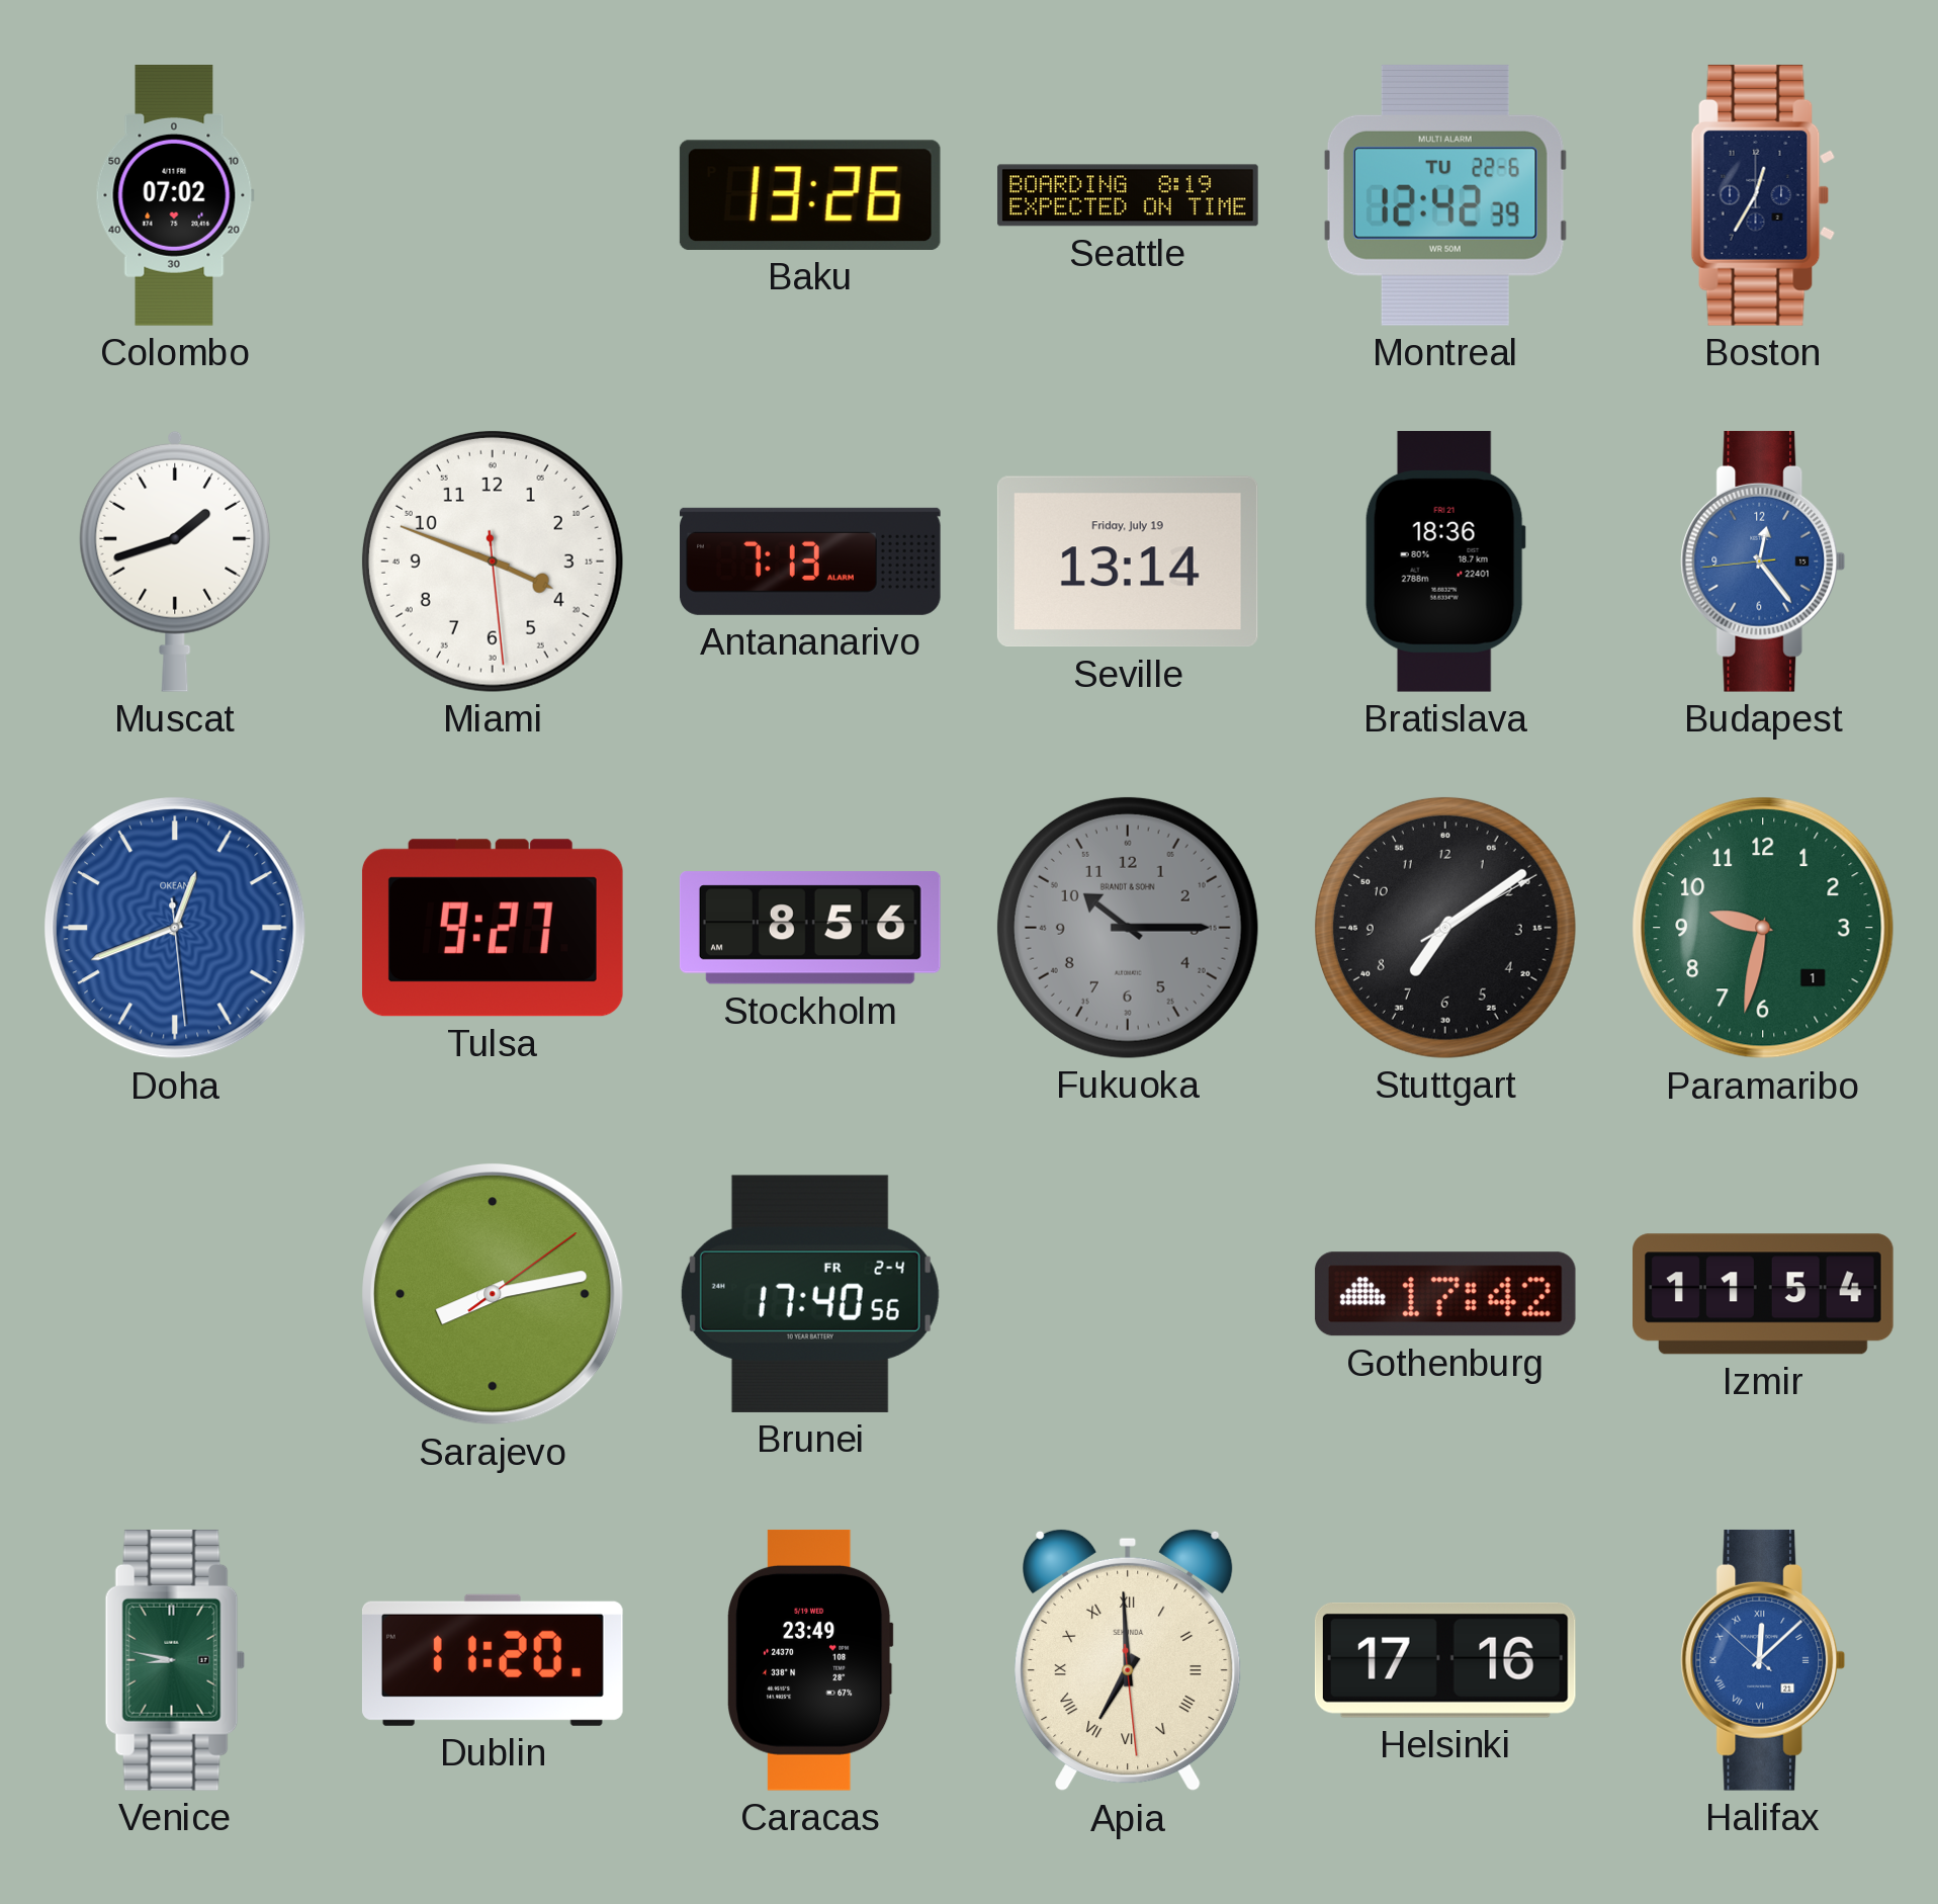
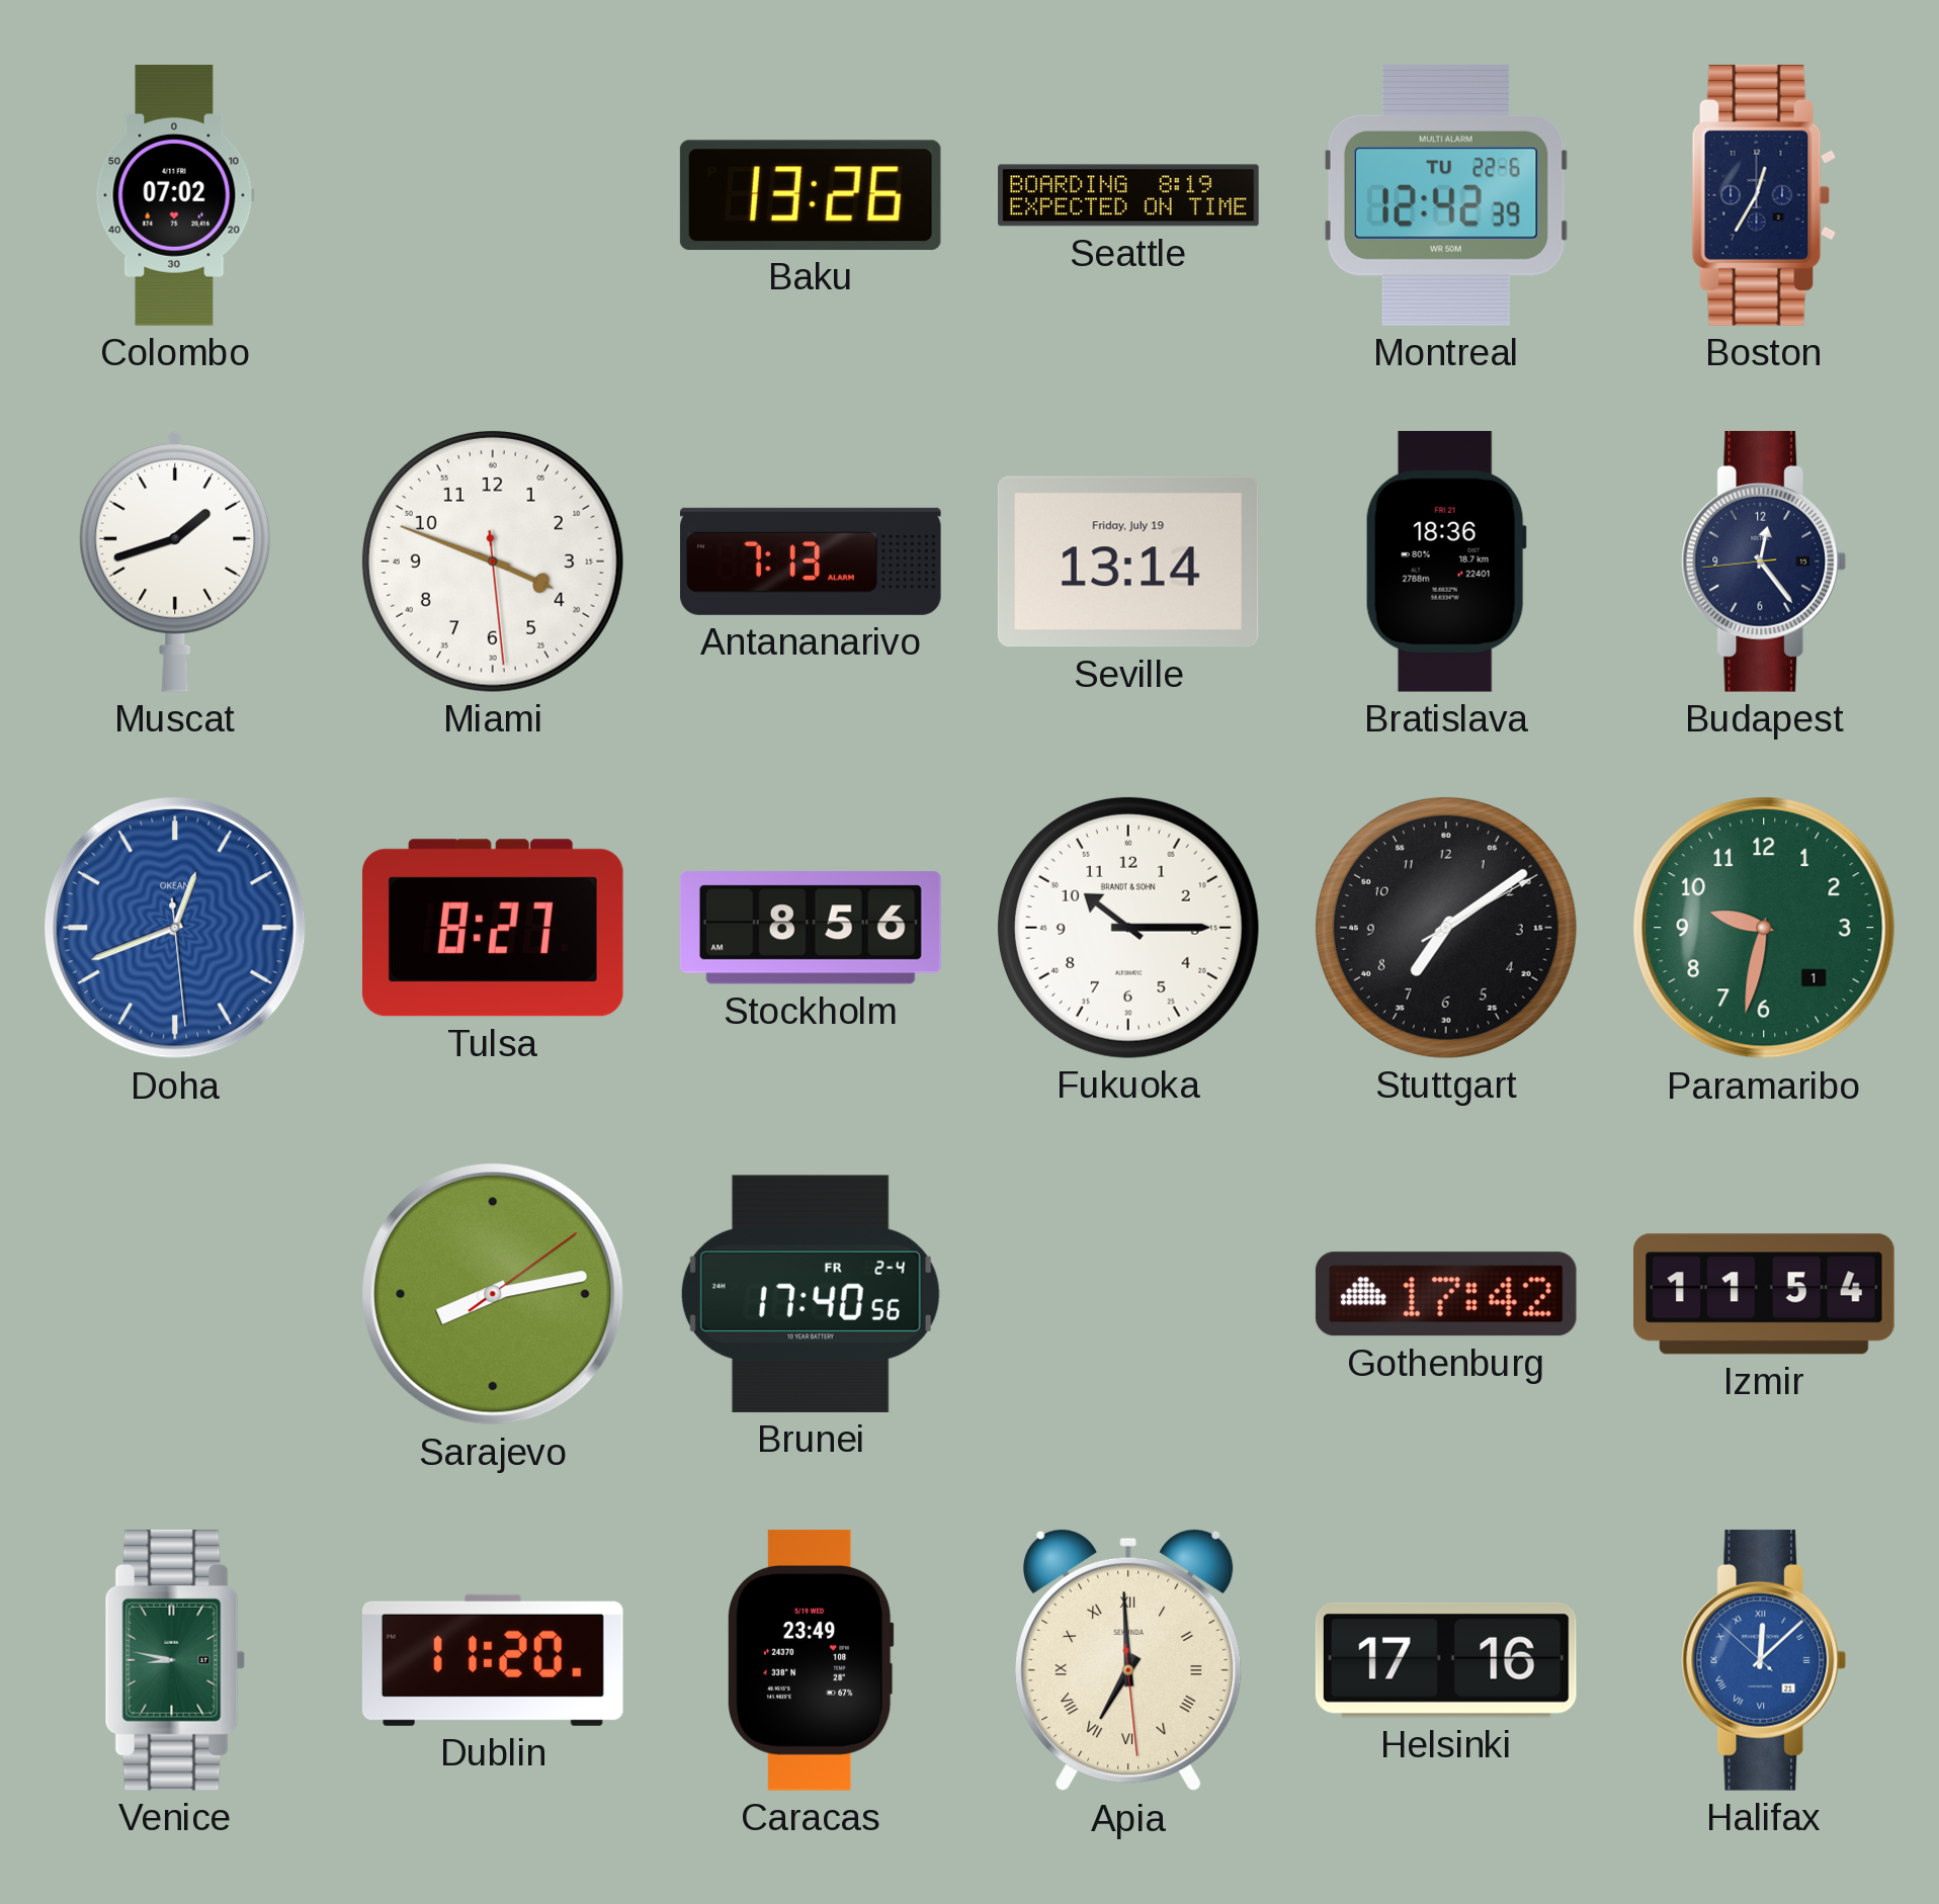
Budapest dial: blue -> navy (1764, 561)
Tulsa: 9:27 -> 8:27 (493, 928)
Fukuoka dial: grey -> white (1128, 928)
